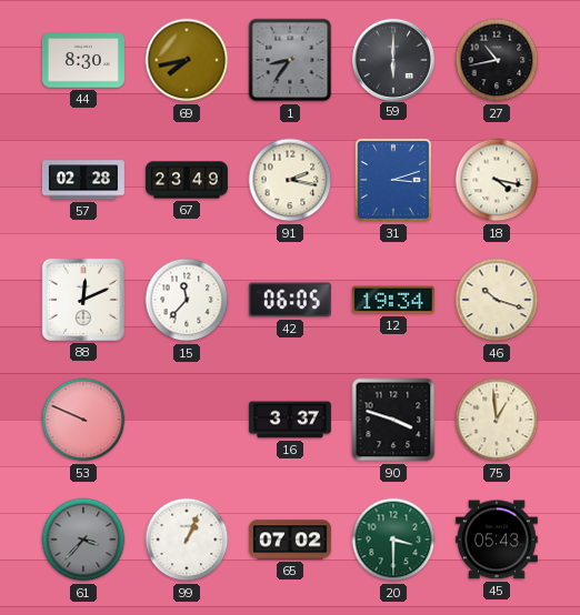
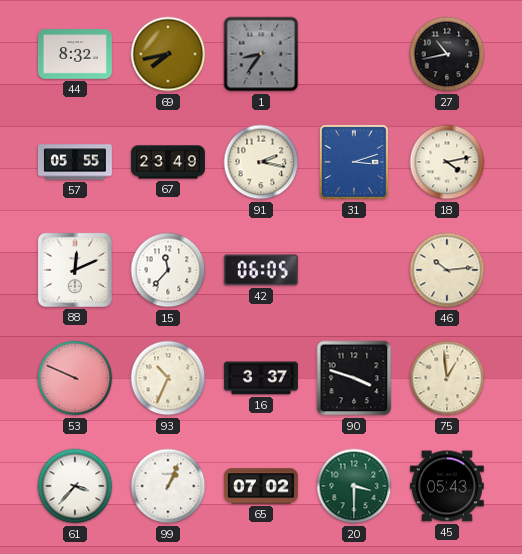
44: 8:30 -> 8:32 (75, 54)
59: 6:00 -> none (392, 59)
57: 02:28 -> 05:55 (75, 162)
18: 4:17 -> 4:13 (447, 162)
12: 19:34 -> none (393, 300)
46: 10:18 -> 10:14 (447, 270)
93: none -> 10:34 (168, 378)
61 dial: grey -> white (75, 486)
